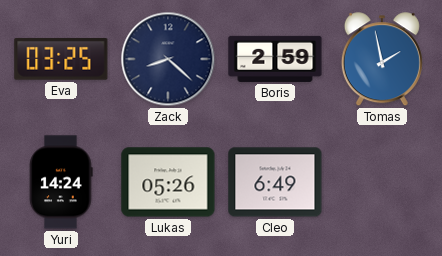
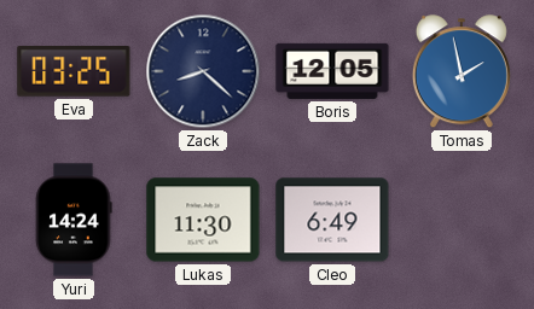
Boris: 2:59 -> 12:05 (332, 71)
Lukas: 05:26 -> 11:30 (203, 220)
